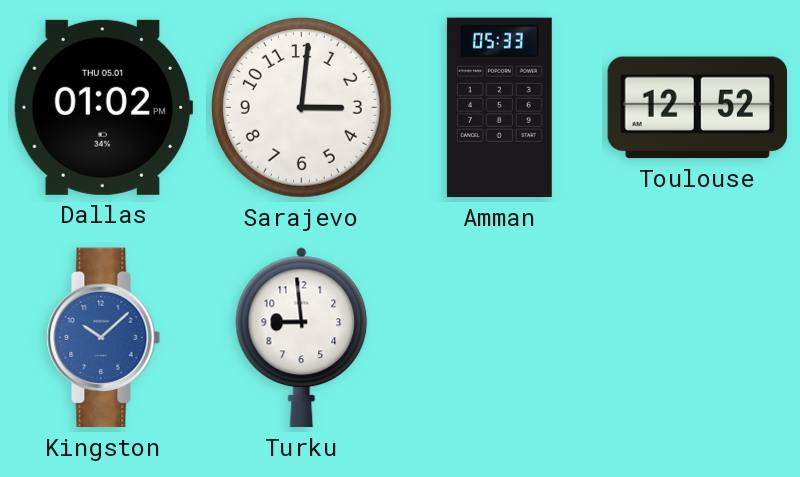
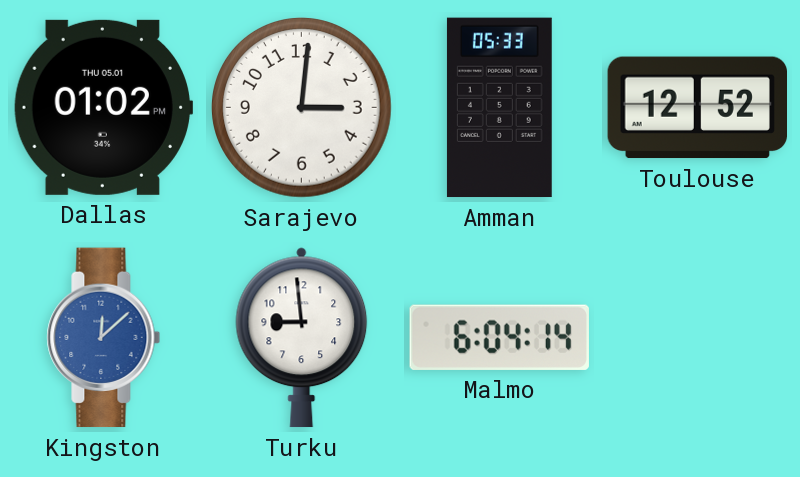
Kingston: 10:08 -> 12:08 (104, 338)
Malmo: none -> 6:04 (499, 337)
